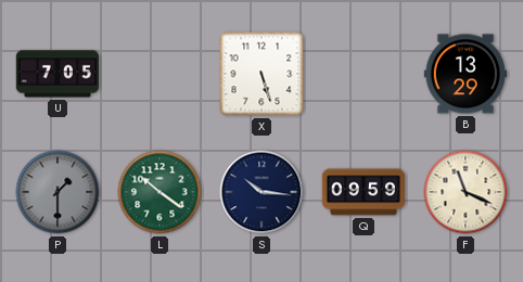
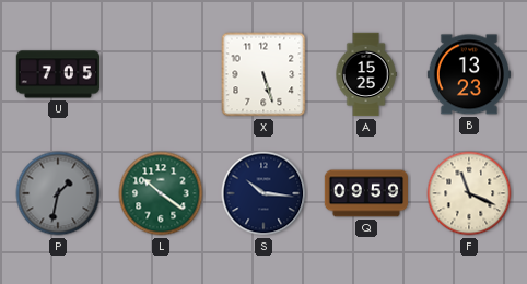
A: none -> 15:25 (366, 74)
B: 13:29 -> 13:23 (468, 74)
P: 1:30 -> 1:32 (58, 193)
